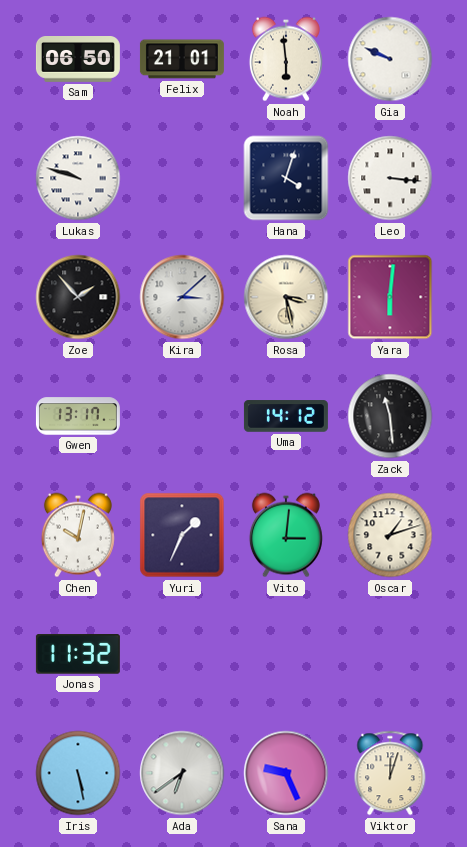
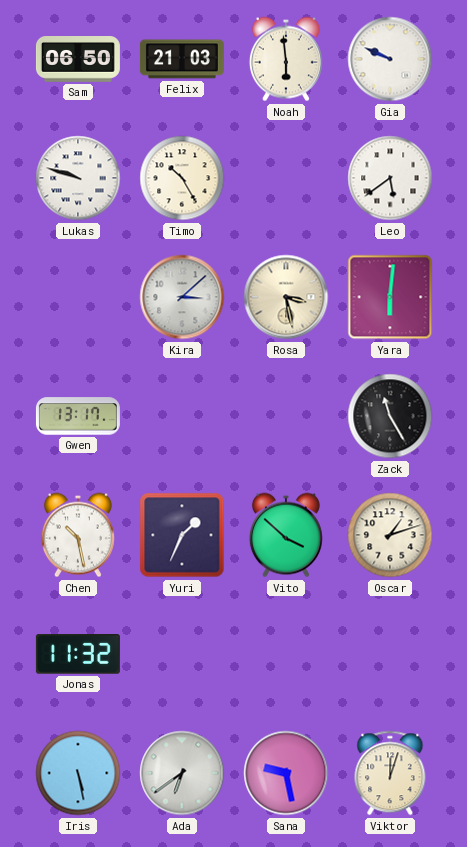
Felix: 21:01 -> 21:03 (182, 59)
Timo: none -> 10:25 (182, 178)
Hana: 4:03 -> none (286, 178)
Leo: 3:16 -> 5:39 (390, 178)
Zoe: 1:53 -> none (78, 297)
Uma: 14:12 -> none (286, 416)
Zack: 11:29 -> 11:25 (390, 416)
Chen: 10:02 -> 10:28 (78, 535)
Vito: 3:01 -> 3:52 (286, 535)
Sana: 9:26 -> 9:28 (286, 773)
